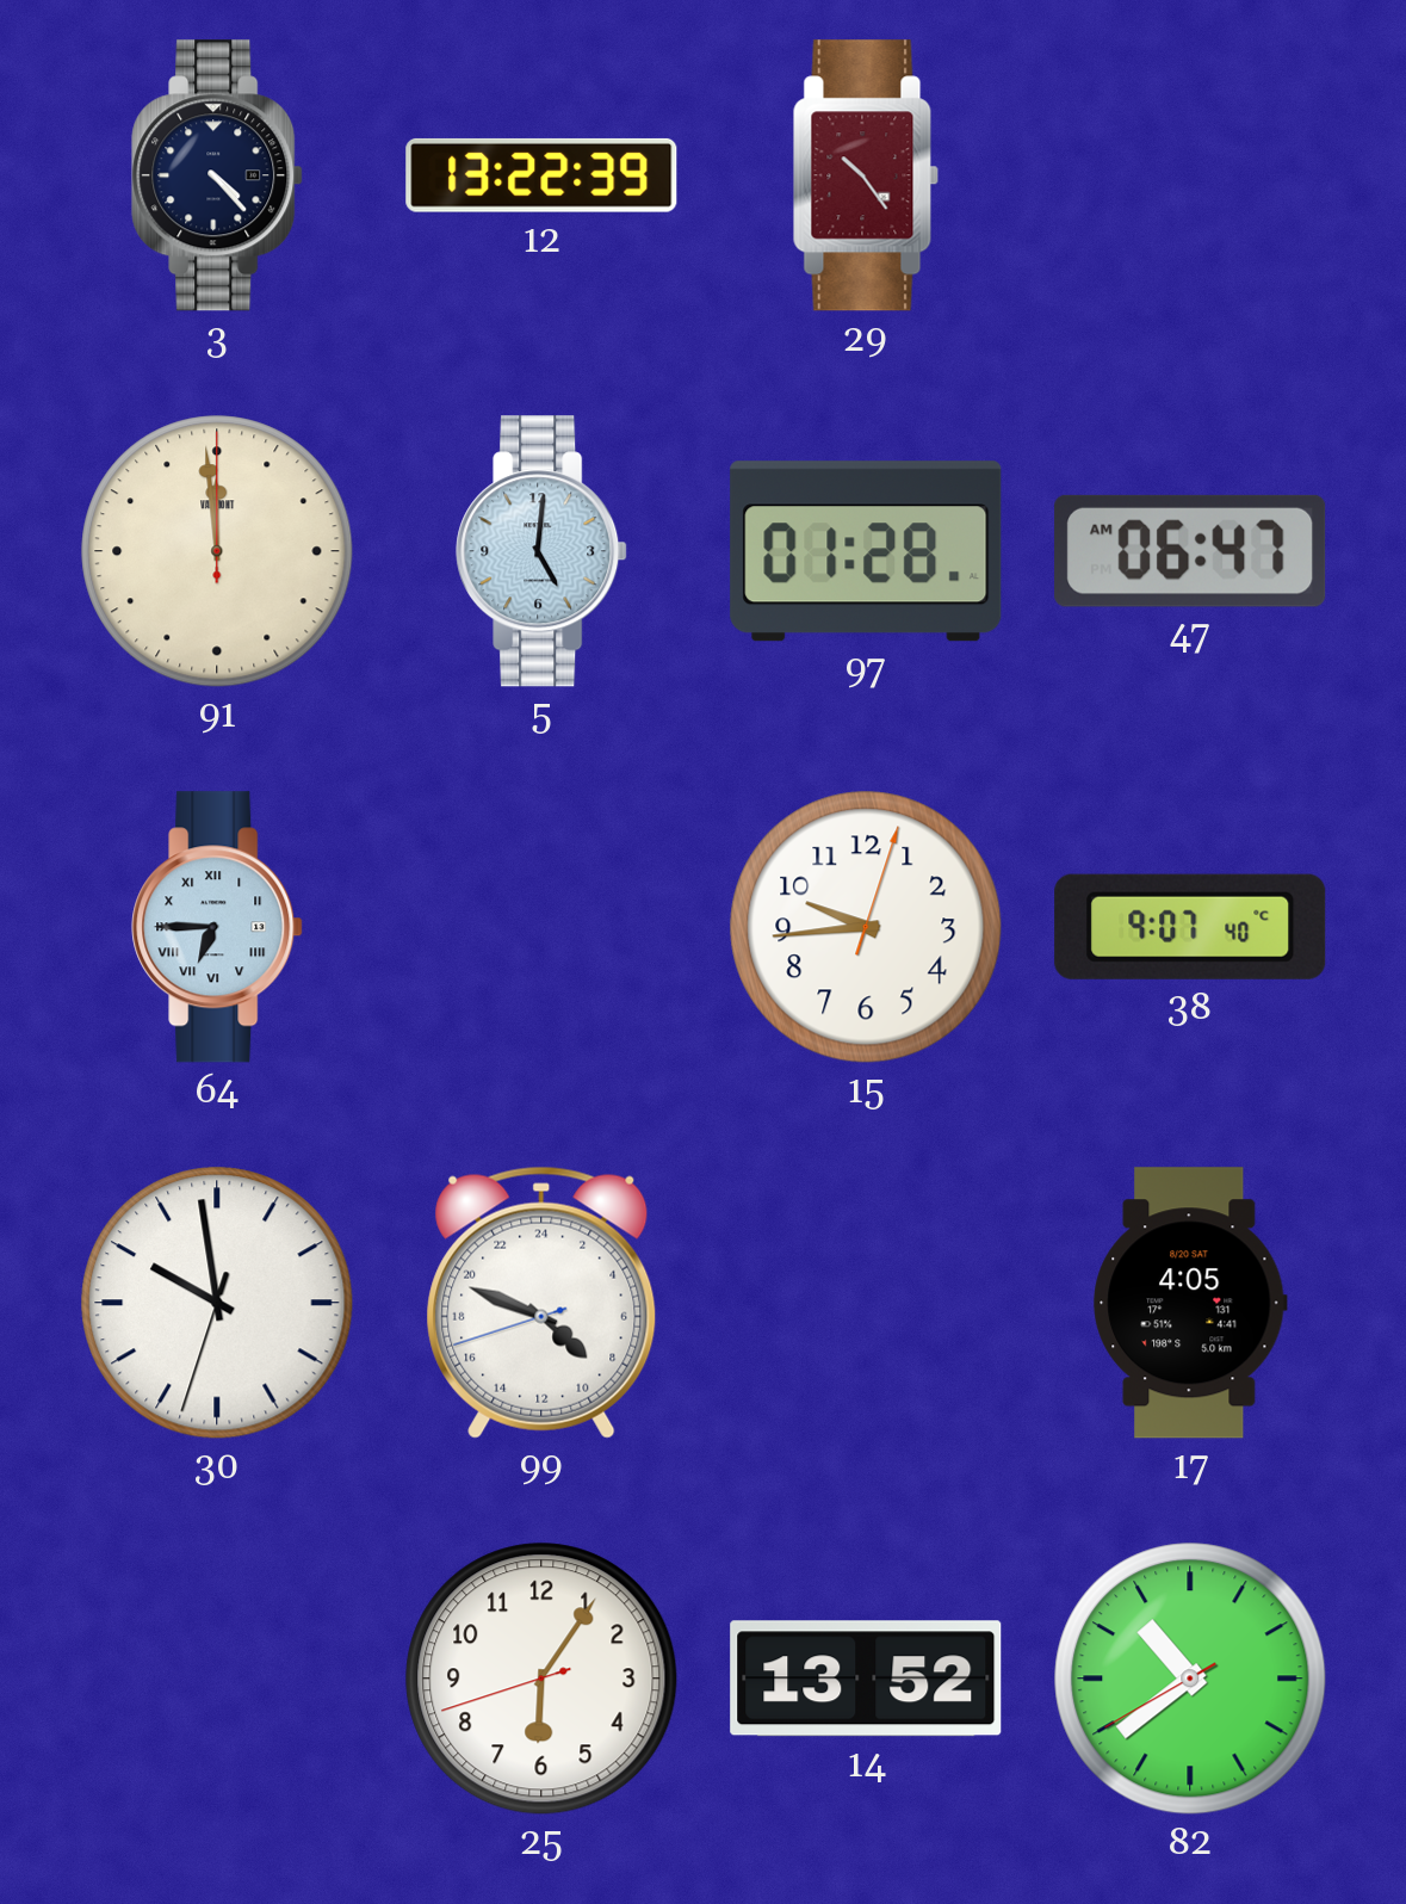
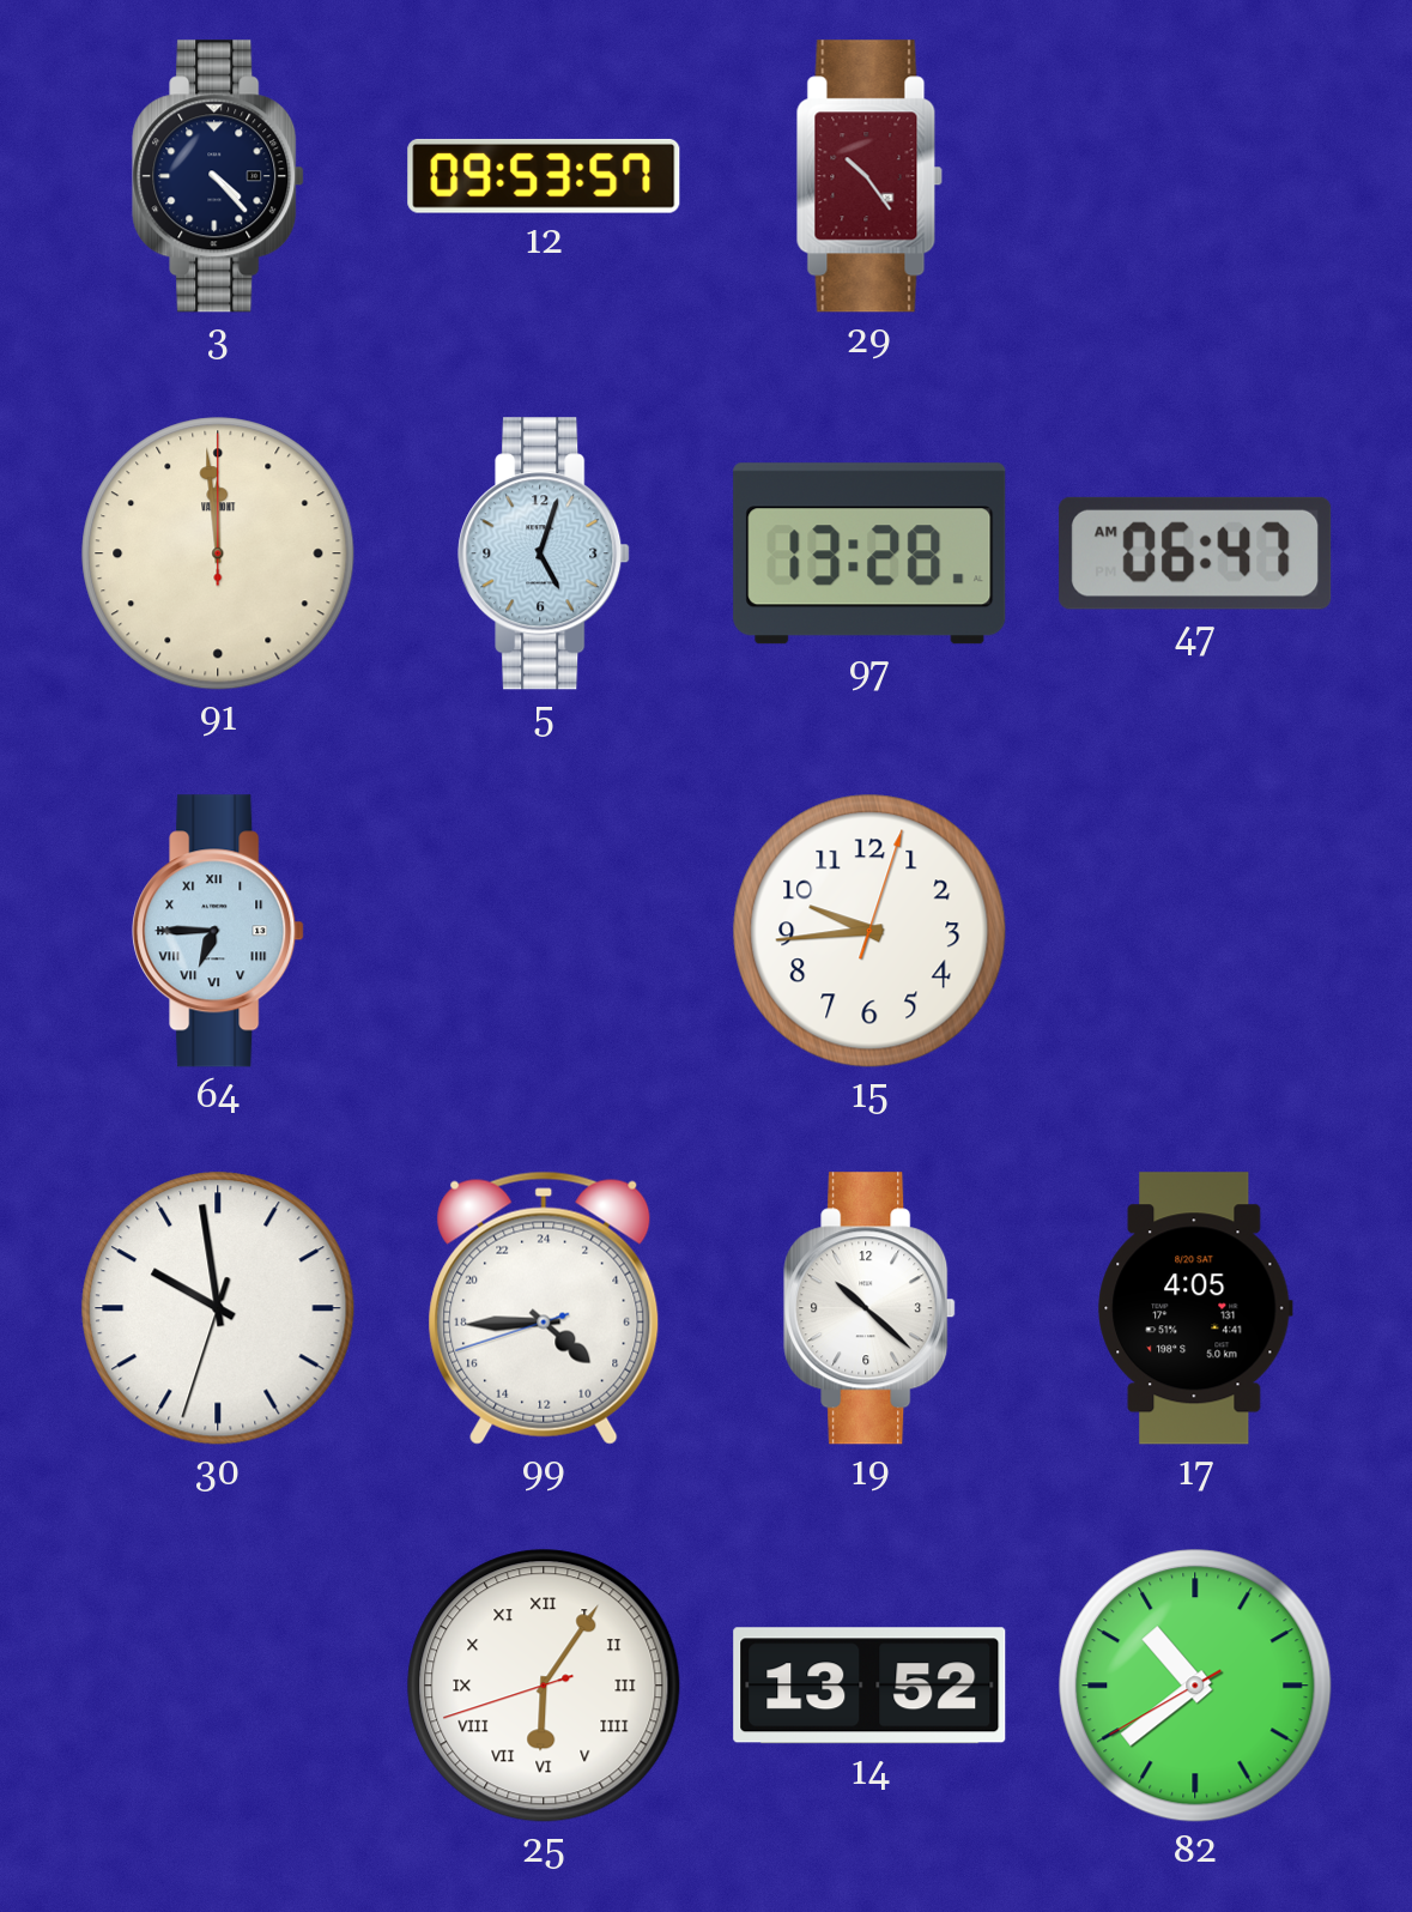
12: 13:22 -> 09:53 (544, 176)
5: 5:01 -> 5:03 (544, 553)
97: 01:28 -> 13:28 (869, 553)
38: 9:07 -> none (1190, 927)
99: 8:48 -> 8:44 (544, 1308)
19: none -> 10:22 (869, 1308)
25 numerals: Arabic -> Roman (544, 1686)
